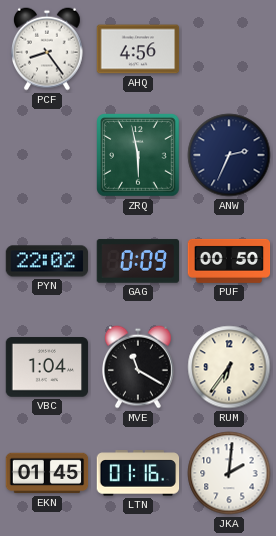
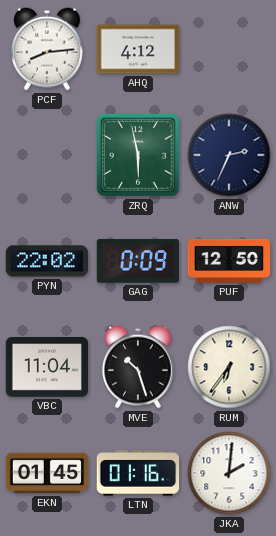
PCF: 8:24 -> 8:14 (48, 49)
AHQ: 4:56 -> 4:12 (138, 49)
PUF: 00:50 -> 12:50 (229, 261)
VBC: 1:04 -> 11:04 (47, 367)
MVE: 11:20 -> 10:27 (139, 367)
